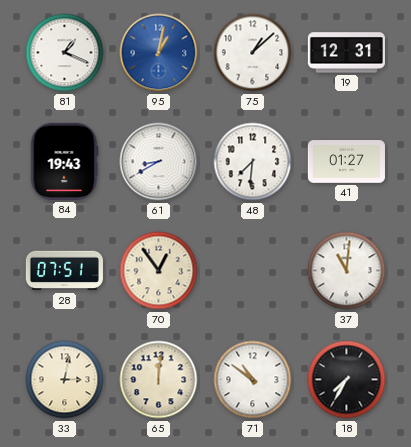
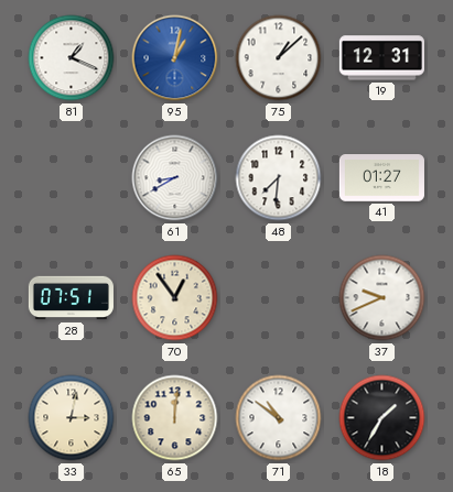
84: 19:43 -> none (64, 161)
37: 11:01 -> 9:41 (382, 298)
18: 7:35 -> 1:35 (382, 418)
